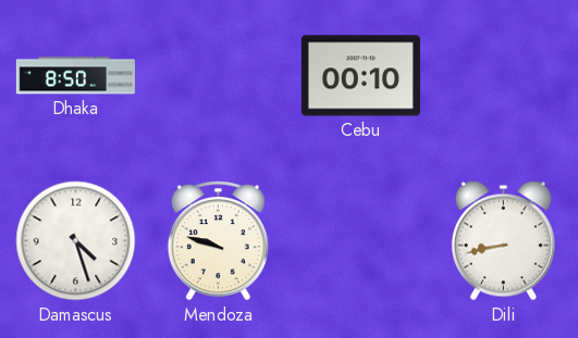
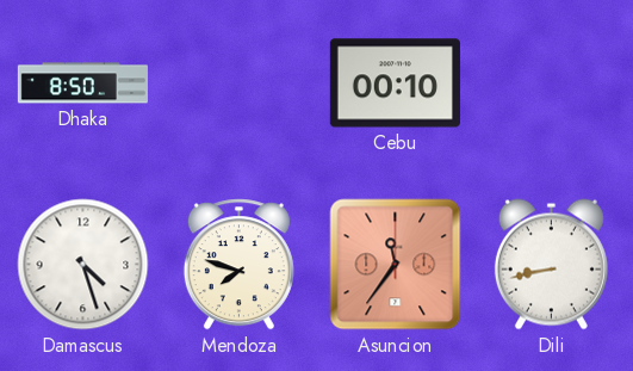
Mendoza: 9:48 -> 7:48 (238, 265)
Asuncion: none -> 11:36 (396, 265)
